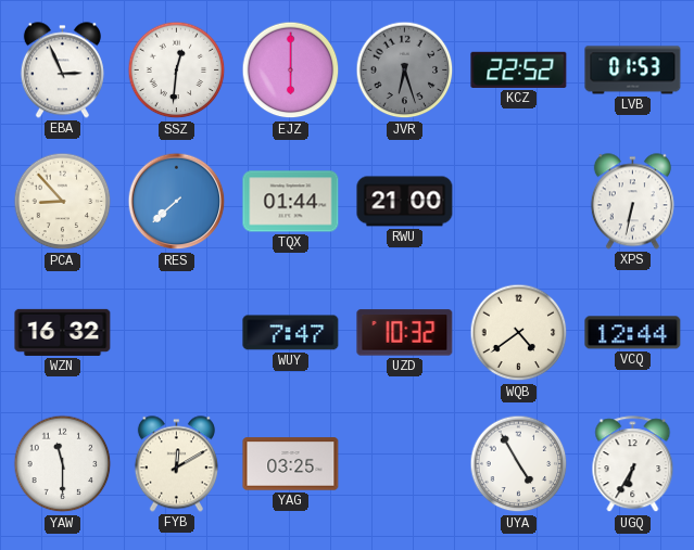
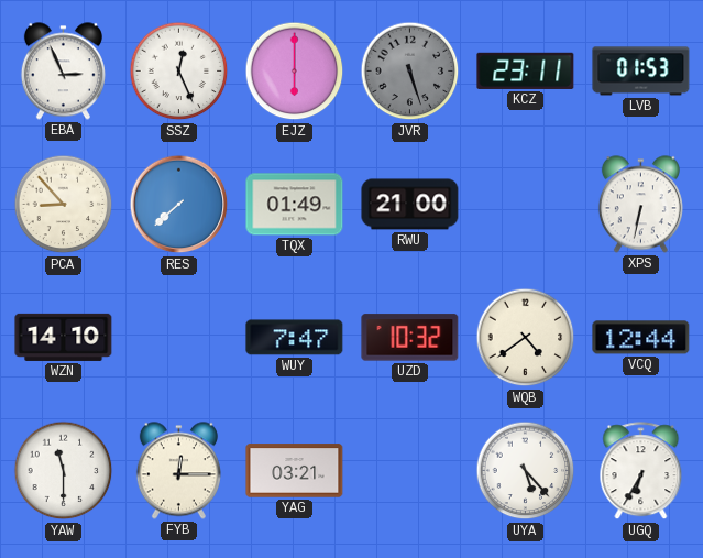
SSZ: 12:31 -> 12:26 (179, 72)
JVR: 6:27 -> 5:27 (410, 72)
KCZ: 22:52 -> 23:11 (526, 70)
TQX: 01:44 -> 01:49 (295, 205)
WZN: 16:32 -> 14:10 (64, 337)
FYB: 12:10 -> 12:15 (178, 471)
YAG: 03:25 -> 03:21 (295, 471)
UYA: 4:55 -> 5:23 (526, 471)
